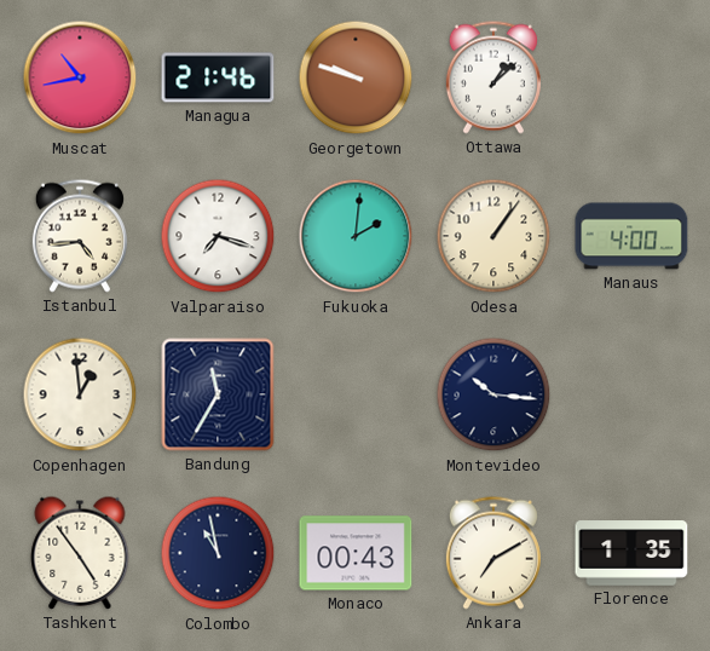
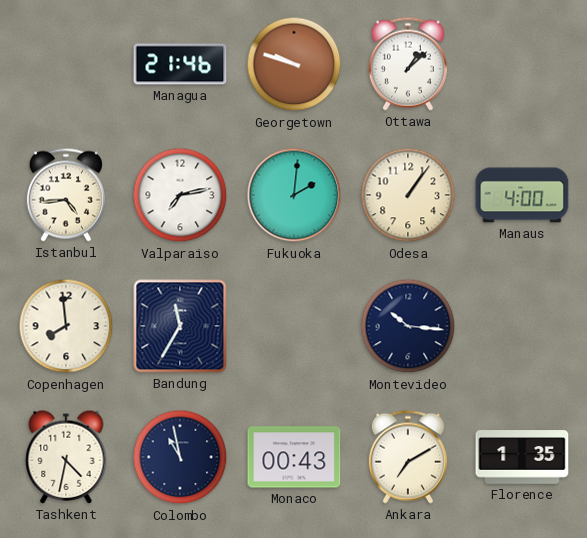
Muscat: 10:43 -> none (80, 77)
Valparaiso: 7:18 -> 7:13 (180, 195)
Copenhagen: 12:59 -> 7:59 (66, 326)
Tashkent: 4:54 -> 4:32 (66, 457)
